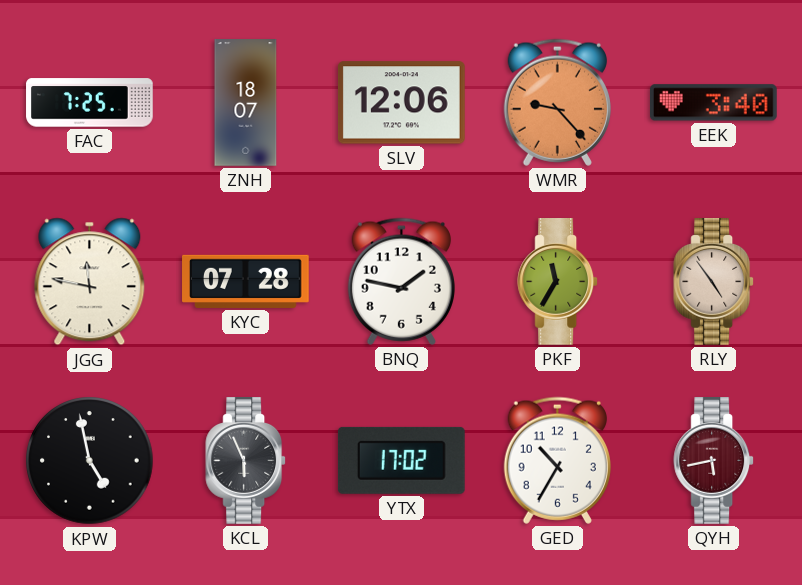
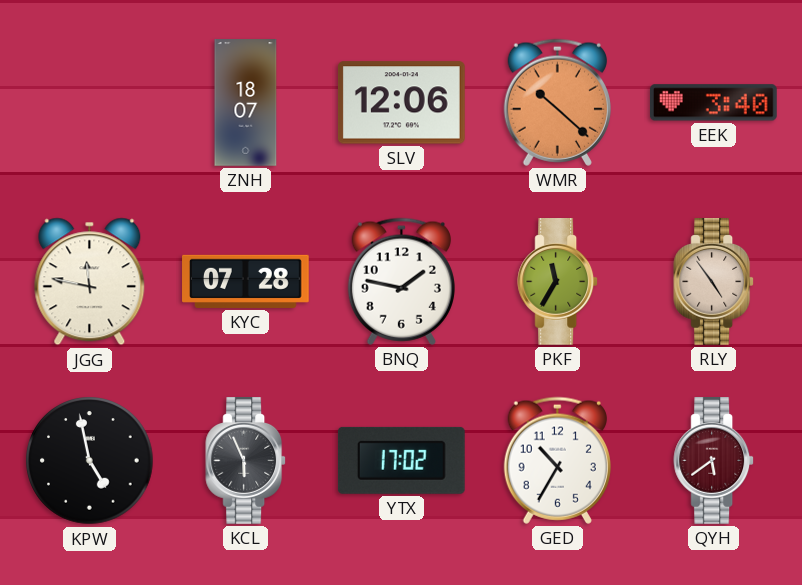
FAC: 7:25 -> none (90, 103)
WMR: 9:23 -> 10:22 (557, 102)
QYH: 5:43 -> 5:39 (714, 461)
